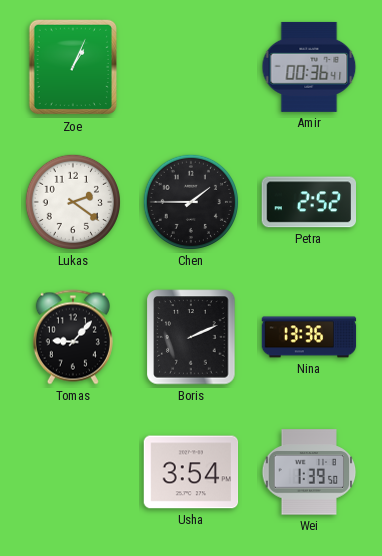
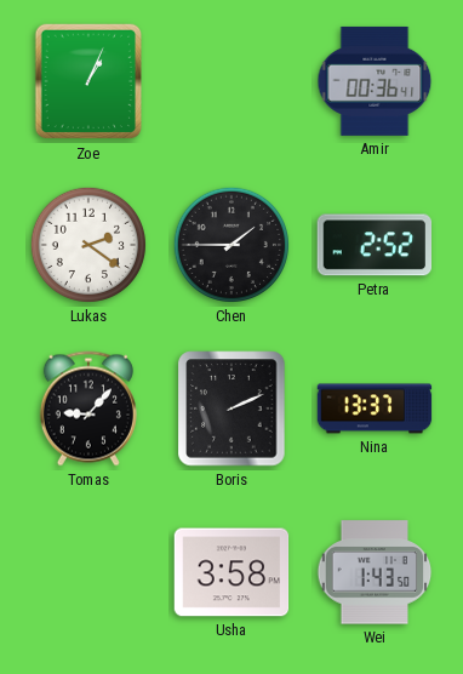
Nina: 13:36 -> 13:37 (375, 409)
Usha: 3:54 -> 3:58 (232, 572)
Wei: 1:39 -> 1:43 (375, 572)
